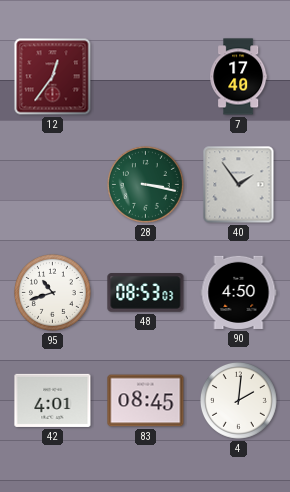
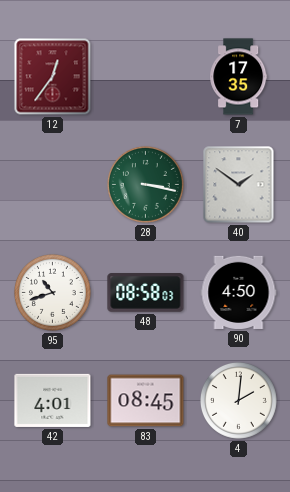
7: 17:40 -> 17:35 (239, 77)
40: 1:54 -> 1:51 (239, 185)
48: 08:53 -> 08:58 (146, 293)
